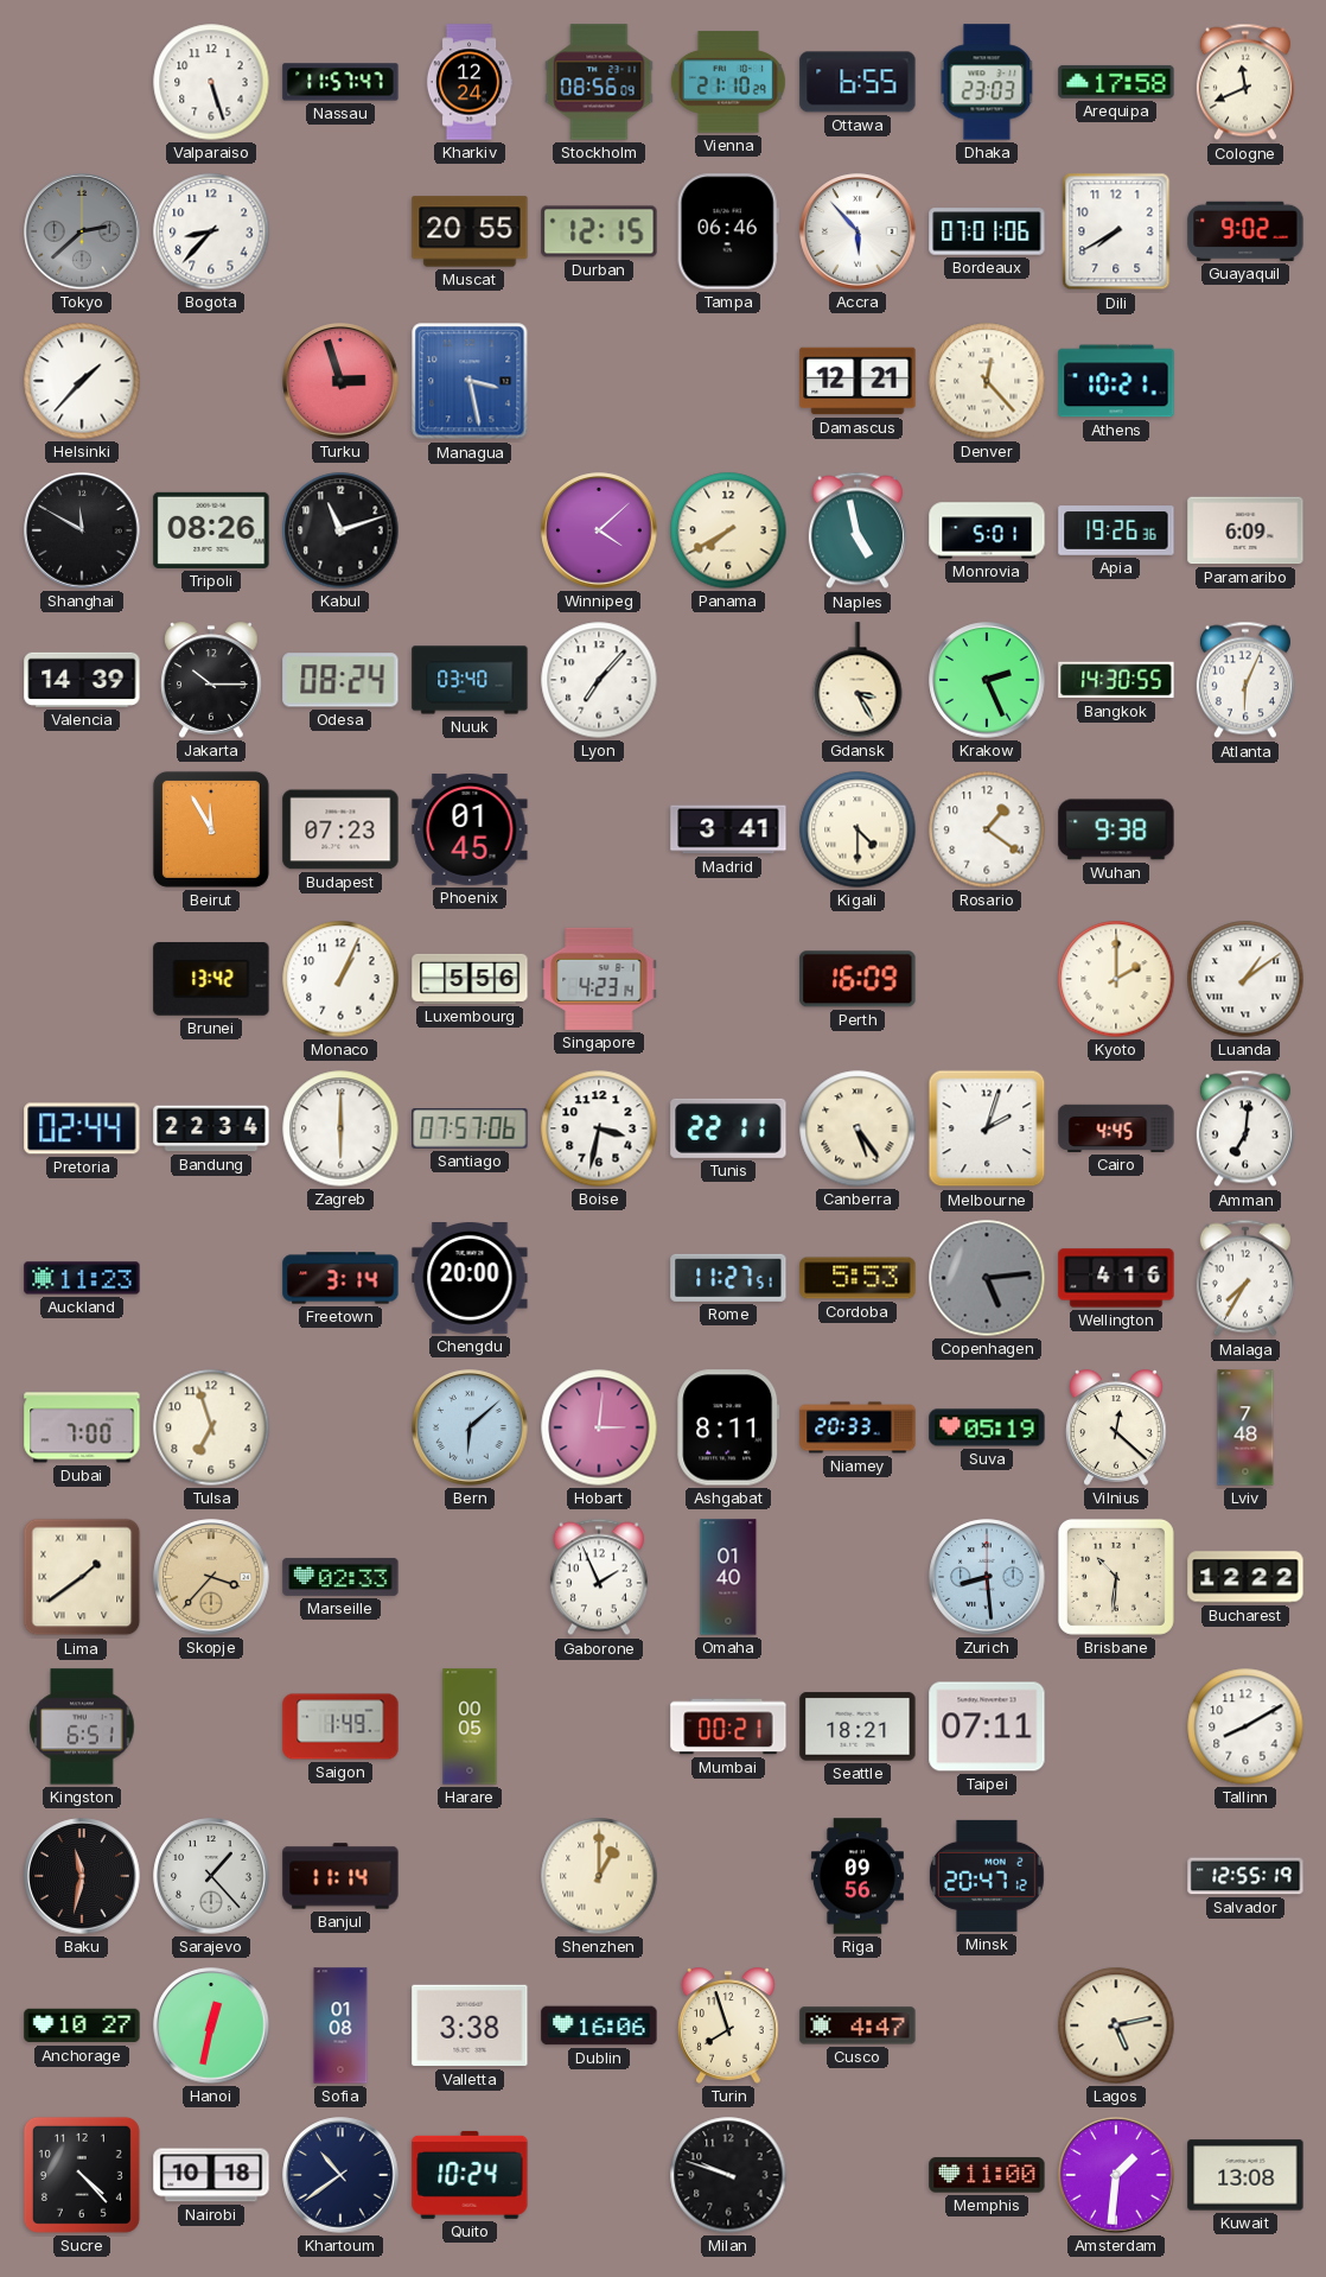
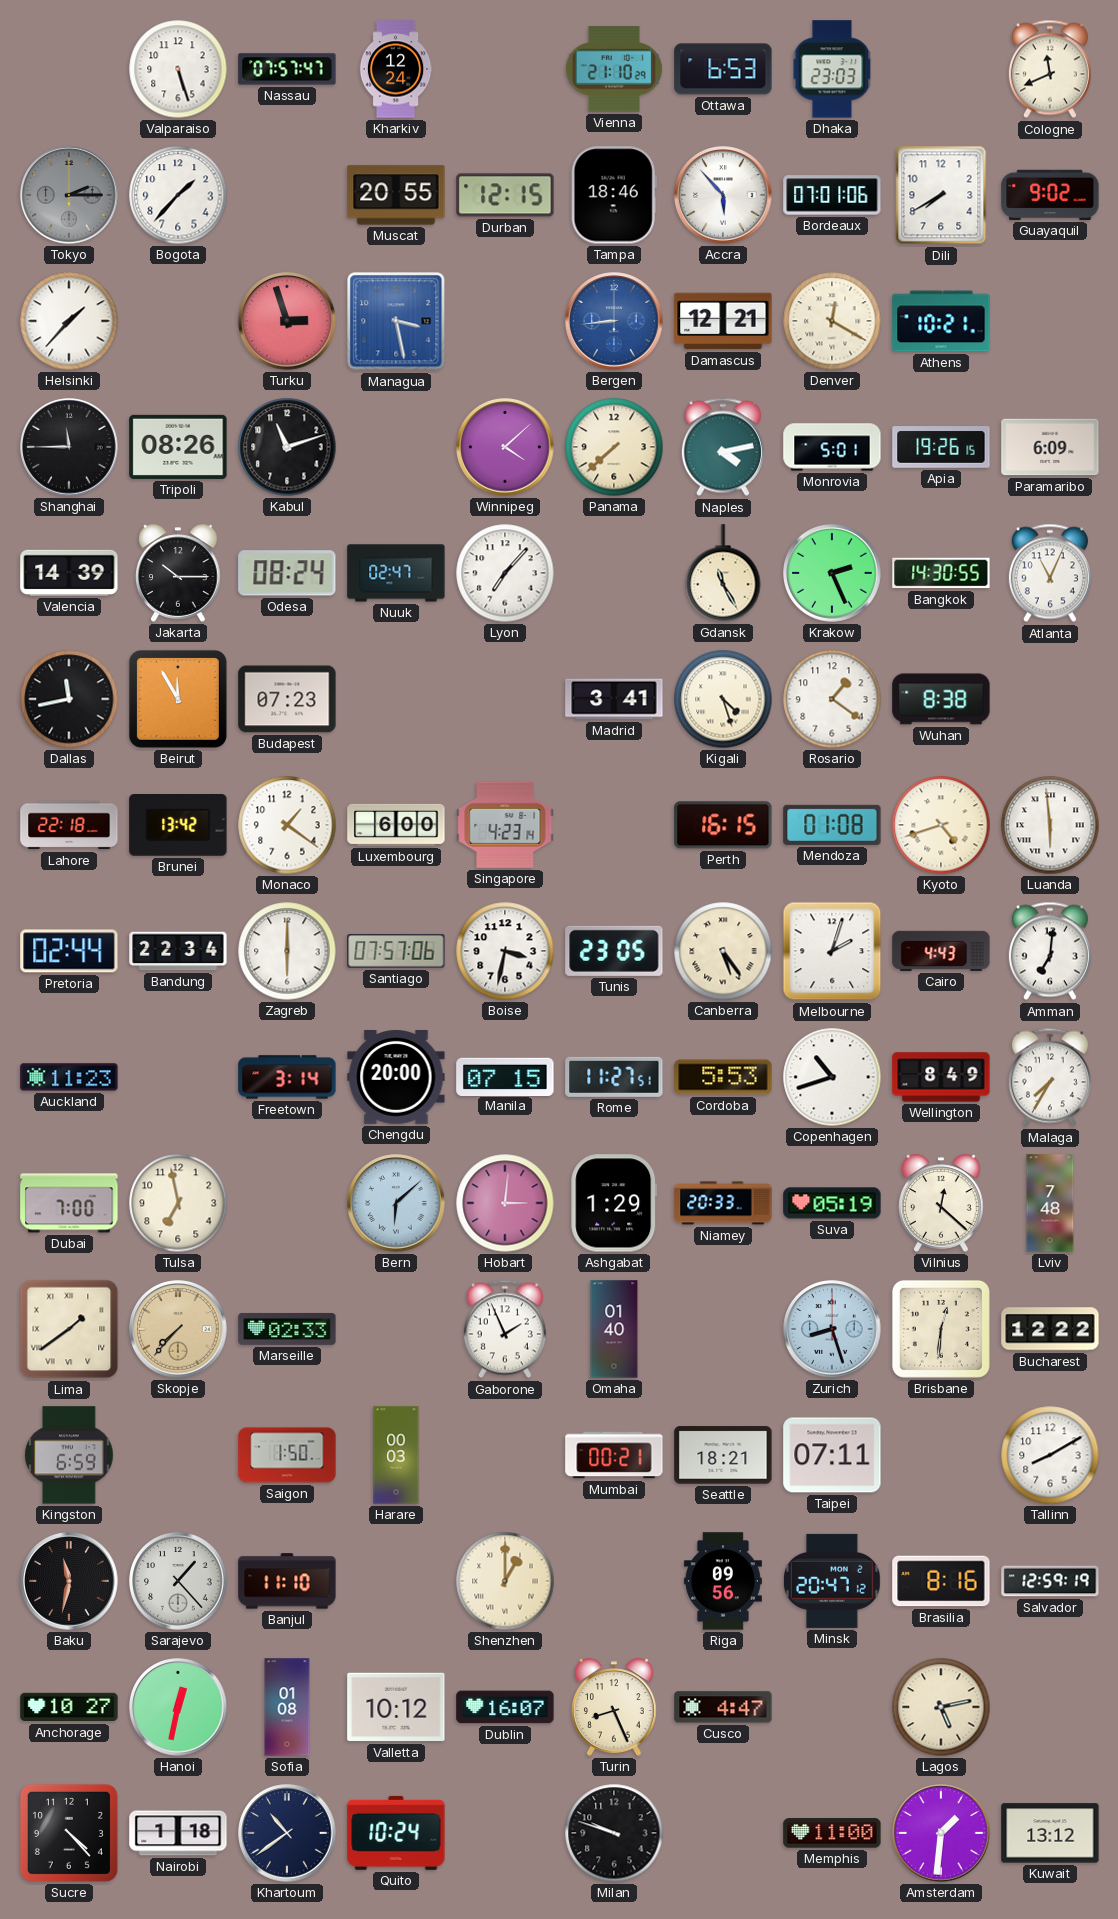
Nassau: 11:57 -> 07:57 (287, 69)
Stockholm: 08:56 -> none (599, 82)
Ottawa: 6:55 -> 6:53 (723, 69)
Arequipa: 17:58 -> none (1116, 82)
Tokyo: 2:38 -> 2:15 (69, 195)
Bogota: 8:37 -> 1:37 (178, 195)
Tampa: 06:46 -> 18:46 (614, 195)
Bergen: none -> 8:44 (614, 321)
Denver: 12:23 -> 12:20 (832, 321)
Shanghai: 11:50 -> 11:45 (69, 447)
Panama: 7:40 -> 7:38 (614, 447)
Naples: 4:58 -> 4:13 (723, 447)
Apia: 19:26:36 -> 19:26:15 (941, 447)
Nuuk: 03:40 -> 02:47 (396, 573)
Gdansk: 3:25 -> 11:25 (723, 573)
Atlanta: 6:04 -> 11:04 (1050, 573)
Dallas: none -> 11:43 (69, 699)
Phoenix: 01:45 -> none (470, 829)
Kigali: 4:30 -> 4:27 (723, 699)
Wuhan: 9:38 -> 8:38 (941, 699)
Lahore: none -> 22:18 (69, 825)
Monaco: 1:04 -> 1:21 (287, 825)
Luxembourg: 5:56 -> 6:00 (396, 825)
Perth: 16:09 -> 16:15 (723, 825)
Mendoza: none -> 01:08 (832, 825)
Kyoto: 2:00 -> 4:42 (941, 825)
Luanda: 1:09 -> 5:59 (1050, 825)
Tunis: 22:11 -> 23:05 (614, 951)
Cairo: 4:45 -> 4:43 (941, 951)
Manila: none -> 07:15 (505, 1076)
Copenhagen: 5:14 -> 10:42 (832, 1077)
Copenhagen dial: grey -> white (832, 1077)
Wellington: 4:16 -> 8:49 (941, 1077)
Tulsa: 6:57 -> 6:58 (178, 1203)
Ashgabat: 8:11 -> 1:29 (614, 1203)
Skopje: 3:37 -> 7:37 (178, 1329)
Zurich: 8:29 -> 8:27 (832, 1329)
Brisbane: 10:31 -> 12:31 (941, 1329)
Kingston: 6:51 -> 6:59 (69, 1455)
Saigon: 1:49 -> 1:50 (287, 1455)
Harare: 00:05 -> 00:03 (396, 1455)
Banjul: 11:14 -> 11:10 (287, 1581)
Brasilia: none -> 8:16 (941, 1581)
Salvador: 12:55 -> 12:59 (1050, 1581)
Valletta: 3:38 -> 10:12 (396, 1707)
Dublin: 16:06 -> 16:07 (505, 1707)
Turin: 7:57 -> 8:26 (614, 1707)
Nairobi: 10:18 -> 1:18 (178, 1833)
Kuwait: 13:08 -> 13:12 (1050, 1833)
